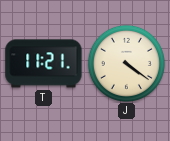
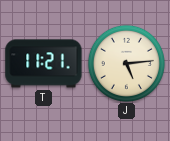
J: 4:21 -> 5:14 (126, 63)
